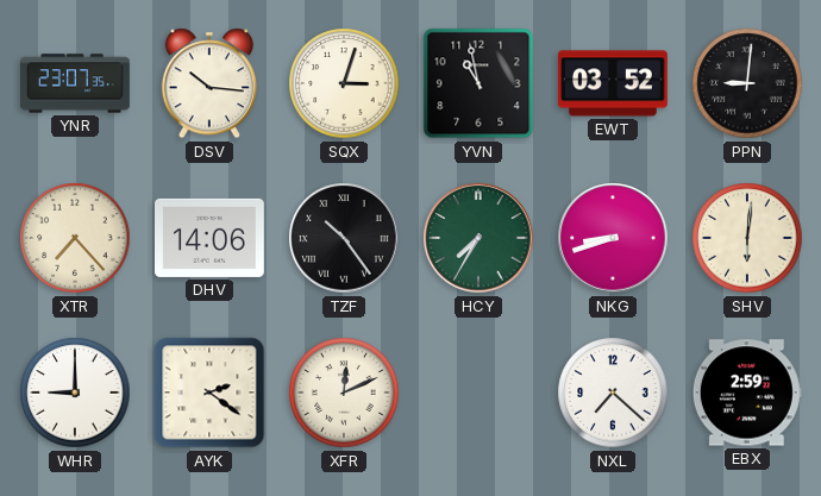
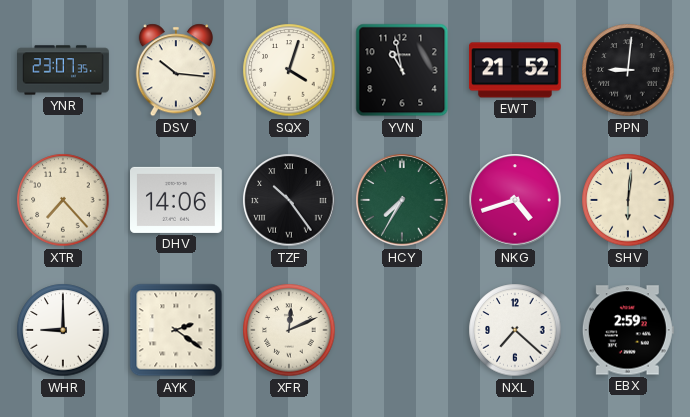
SQX: 3:03 -> 4:03 (289, 70)
EWT: 03:52 -> 21:52 (516, 70)
NKG: 8:42 -> 4:42 (515, 200)
